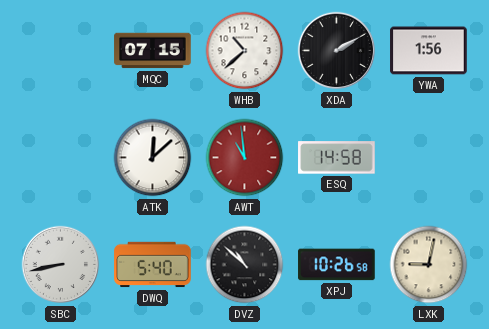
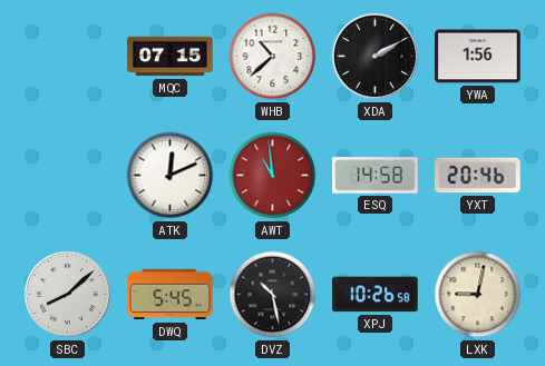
ATK: 12:08 -> 12:11 (171, 176)
YXT: none -> 20:46 (478, 176)
SBC: 8:43 -> 8:08 (68, 295)
DWQ: 5:40 -> 5:45 (171, 295)
DVZ: 10:52 -> 10:28 (273, 295)
